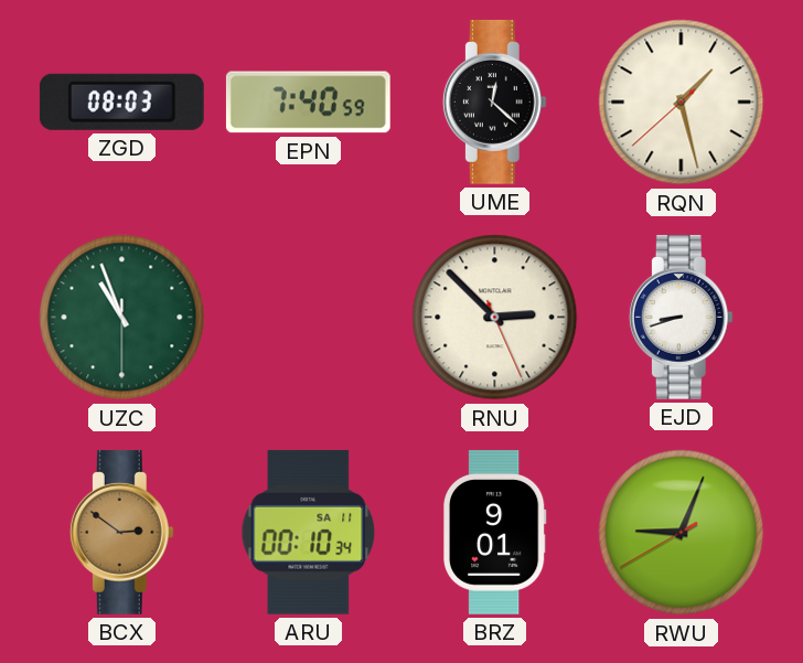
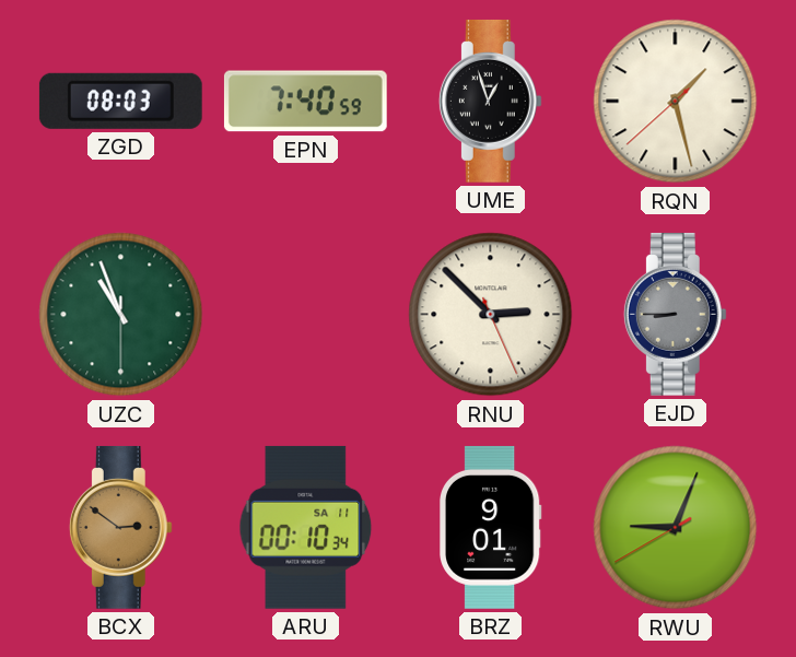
UME: 12:22 -> 12:57 (490, 101)
EJD: 8:42 -> 8:45 (675, 314)
EJD dial: white -> grey (675, 314)
